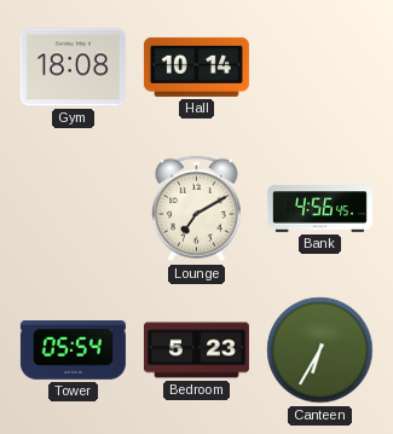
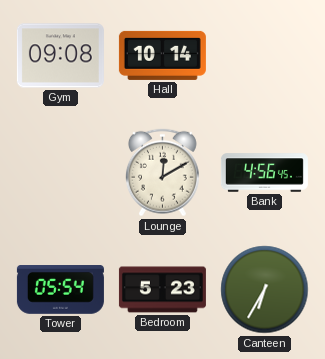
Gym: 18:08 -> 09:08 (60, 56)
Lounge: 7:10 -> 12:10 (162, 173)
